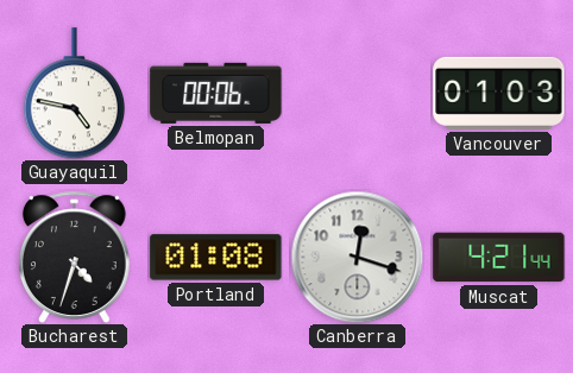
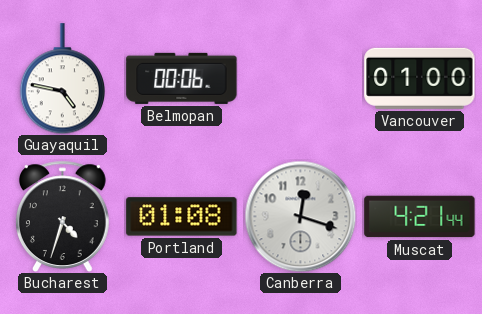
Vancouver: 01:03 -> 01:00 (420, 78)
